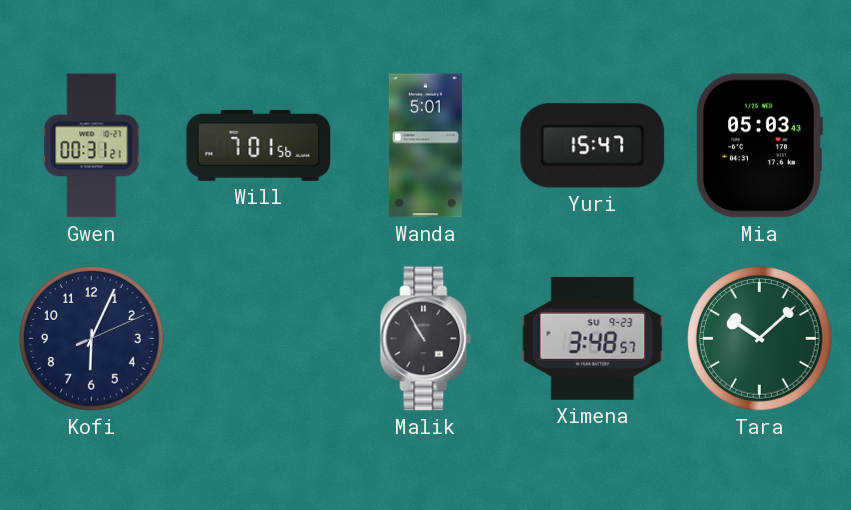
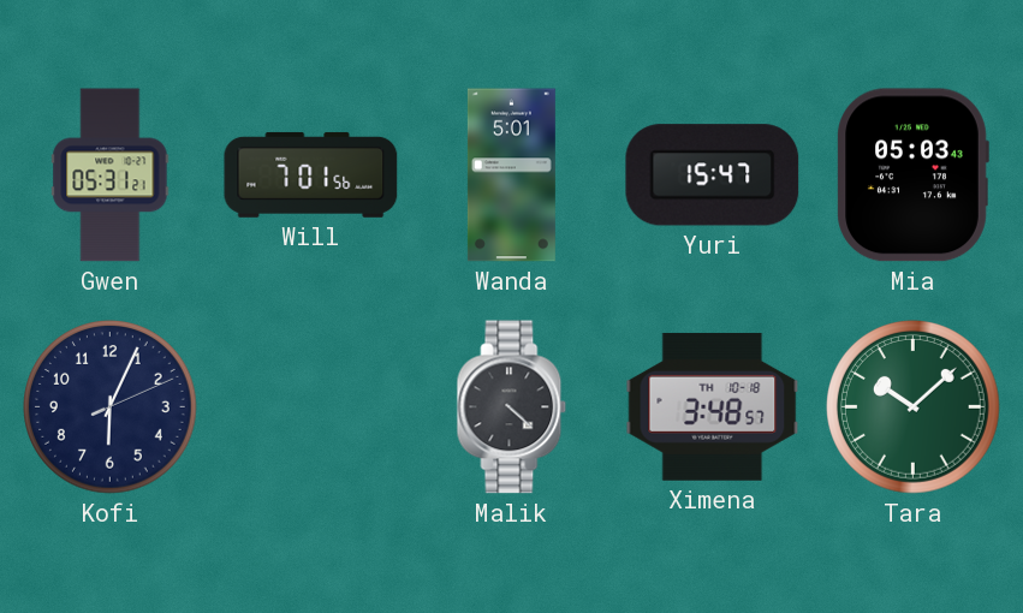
Gwen: 00:31 -> 05:31 (111, 175)
Malik: 10:55 -> 4:22 (512, 407)
Ximena date: SU 9-23 -> TH 10-18 (713, 406)
